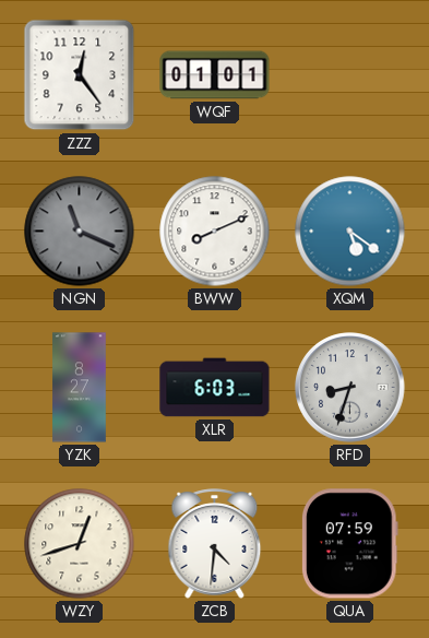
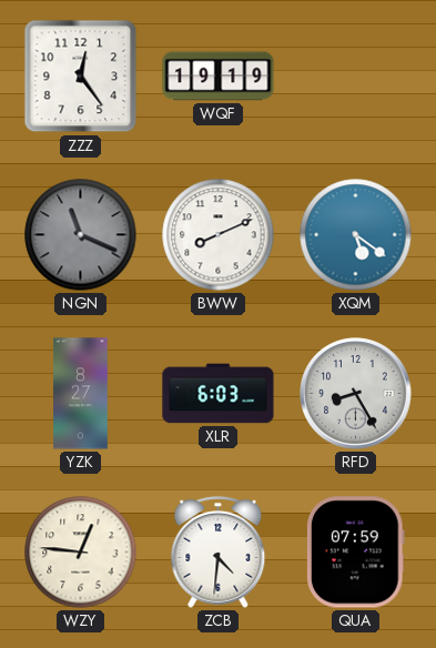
WQF: 01:01 -> 19:19 (219, 77)
RFD: 8:33 -> 8:25 (356, 394)
WZY: 12:42 -> 12:46 (81, 553)
